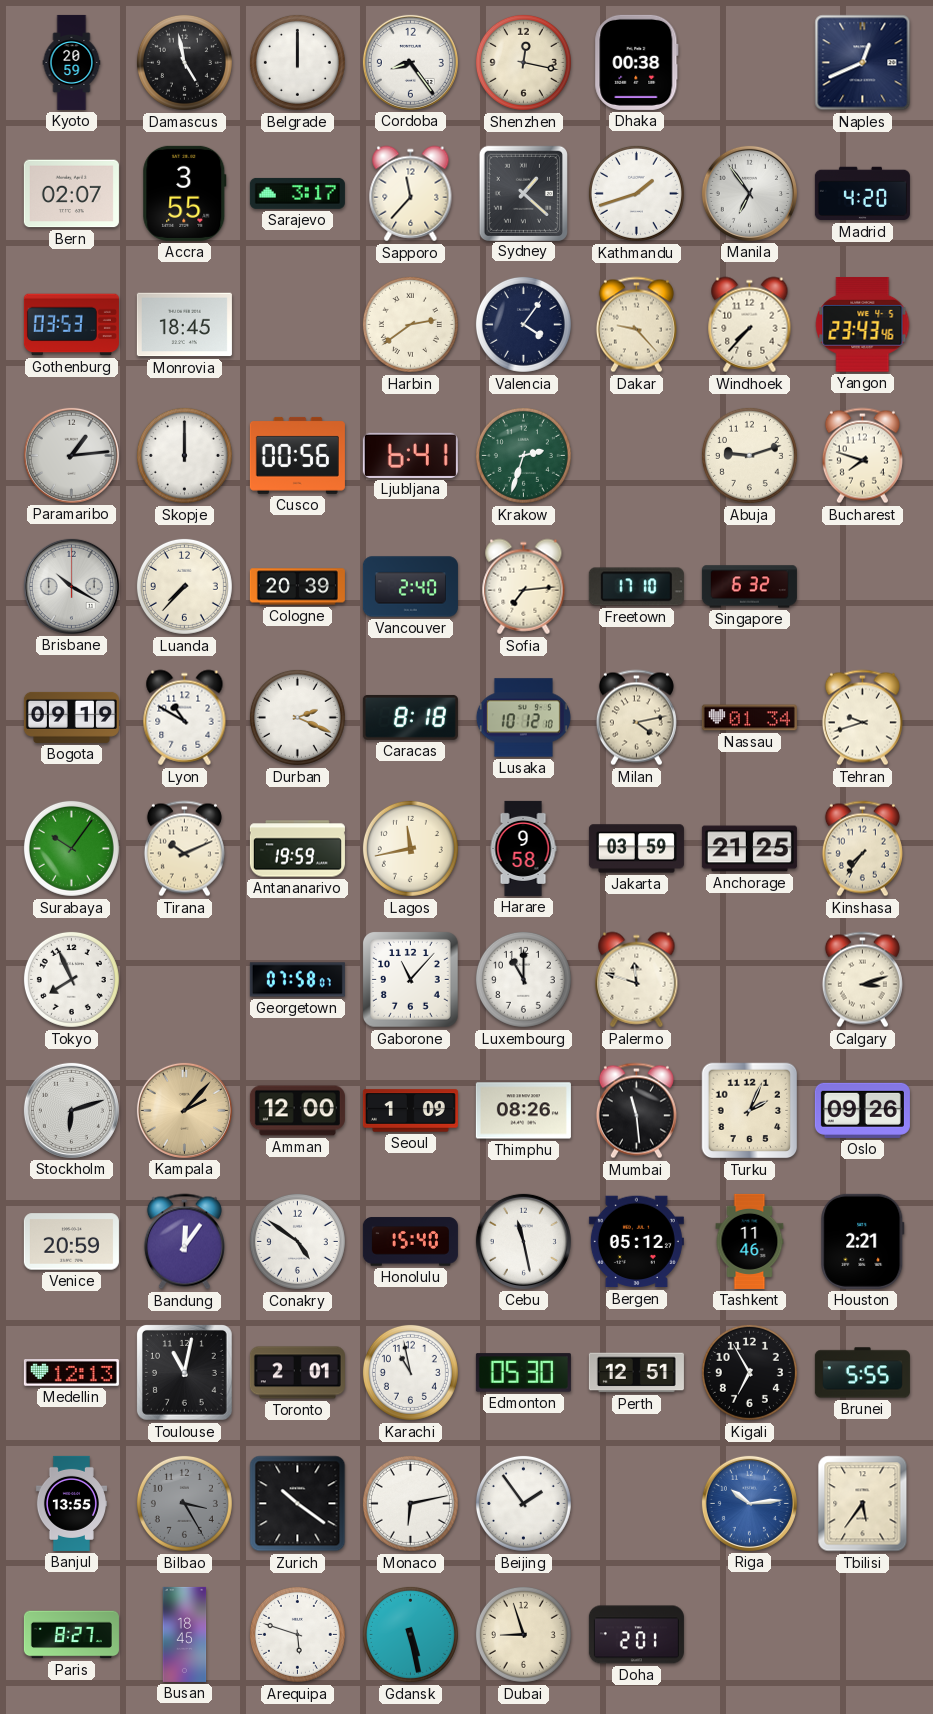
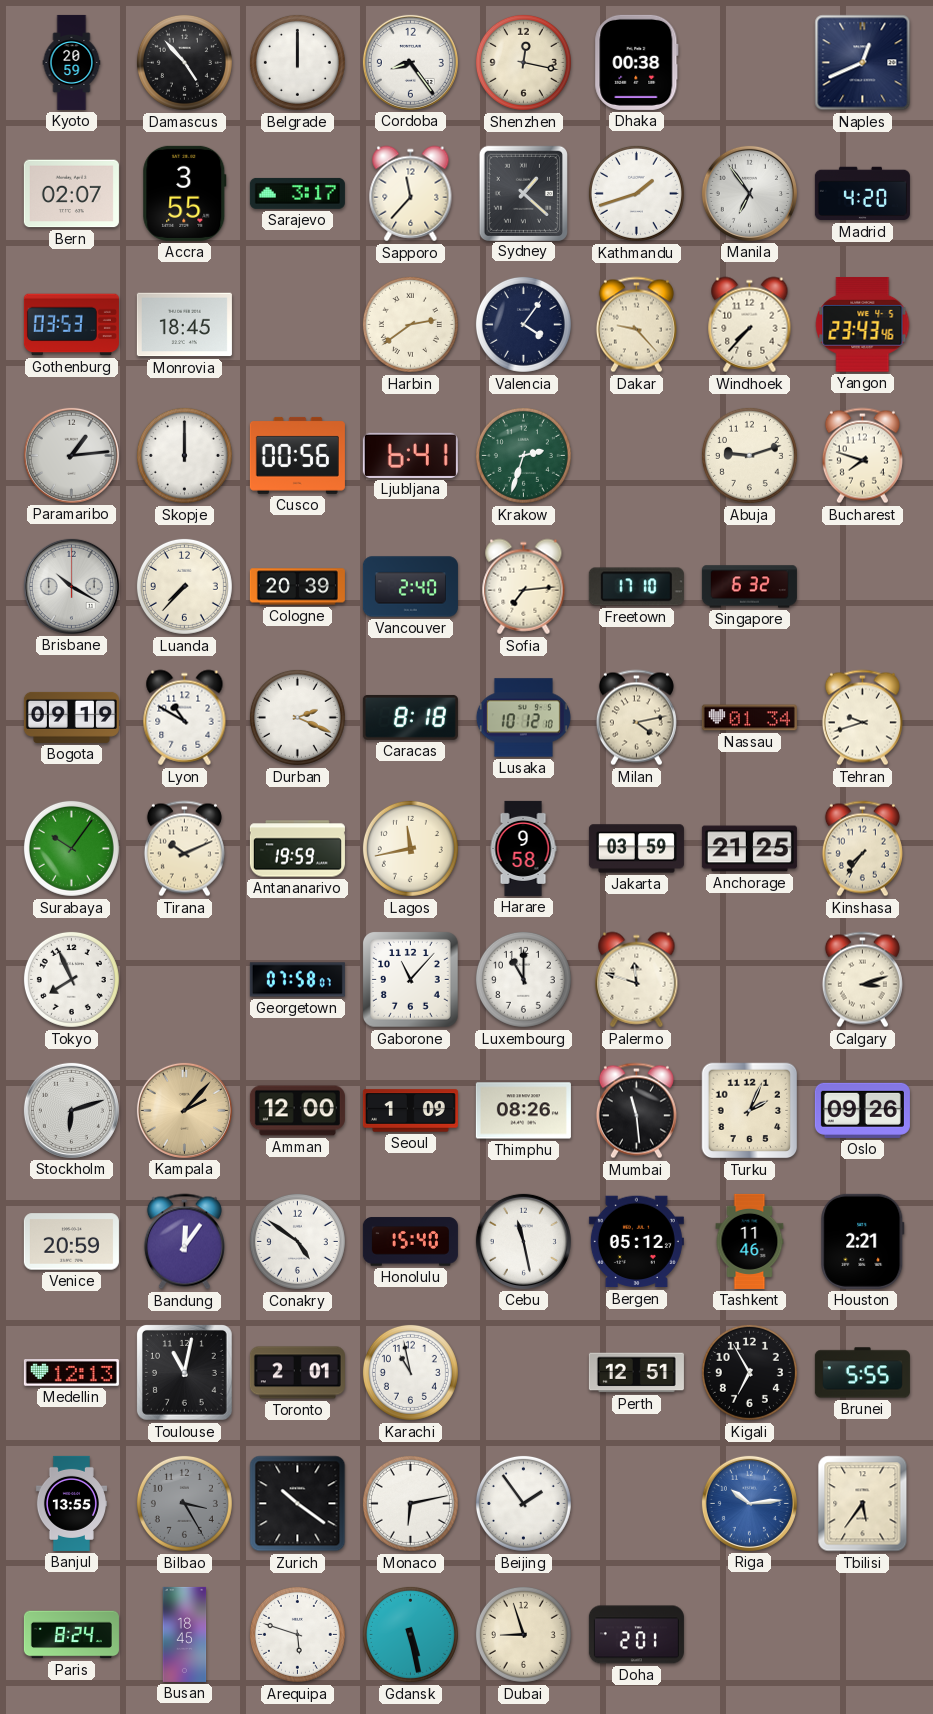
Damascus: 4:58 -> 4:53 (184, 62)
Edmonton: 05:30 -> none (523, 1373)
Paris: 8:27 -> 8:24 (71, 1635)
